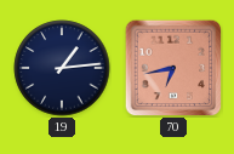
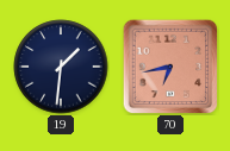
19: 1:14 -> 1:31 (61, 67)
